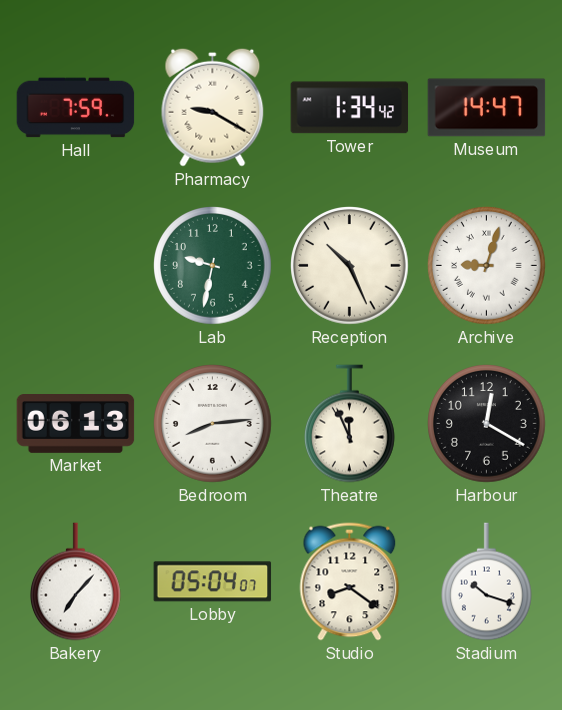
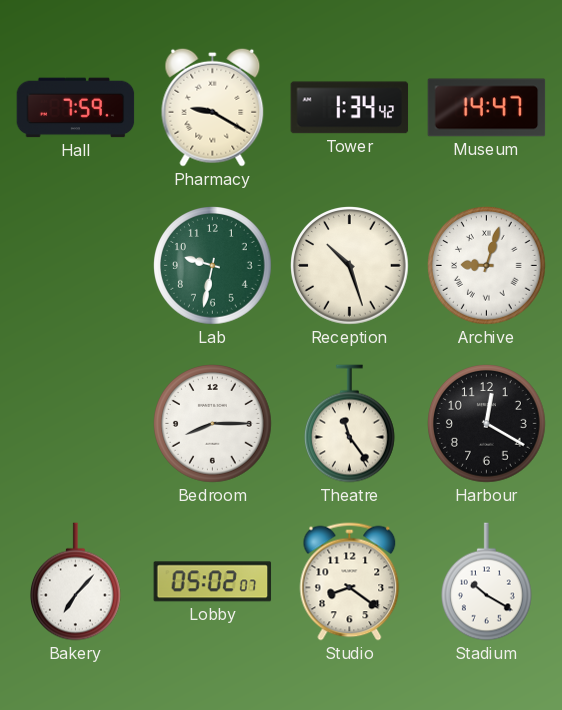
Reception: 10:26 -> 10:27 (350, 266)
Market: 06:13 -> none (76, 424)
Bedroom: 8:14 -> 8:15 (213, 424)
Theatre: 11:56 -> 11:24 (350, 424)
Lobby: 05:04 -> 05:02 (213, 582)
Stadium: 10:18 -> 10:20 (487, 582)
